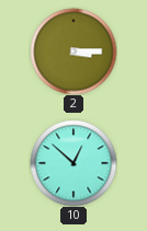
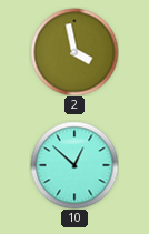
2: 3:15 -> 3:58 (74, 52)
